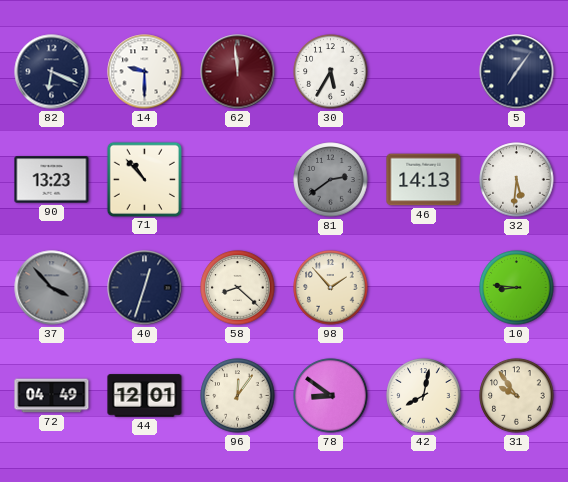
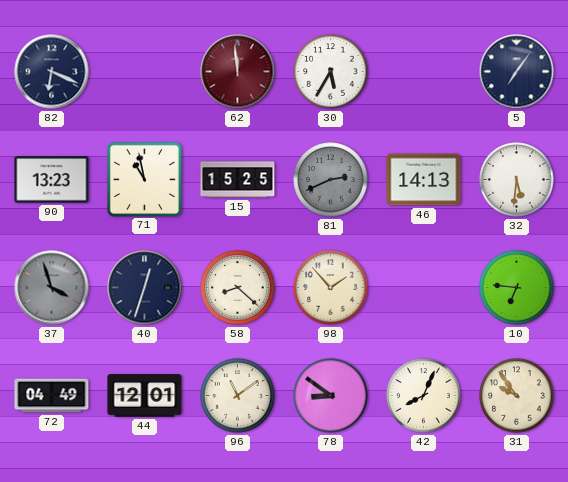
14: 9:30 -> none (145, 72)
71: 10:53 -> 10:58 (144, 179)
15: none -> 15:25 (238, 180)
81: 2:39 -> 2:41 (331, 180)
37: 3:53 -> 3:57 (52, 288)
10: 8:46 -> 6:46 (517, 288)
96: 12:06 -> 11:09 (238, 396)
42: 8:02 -> 8:04 (424, 396)
